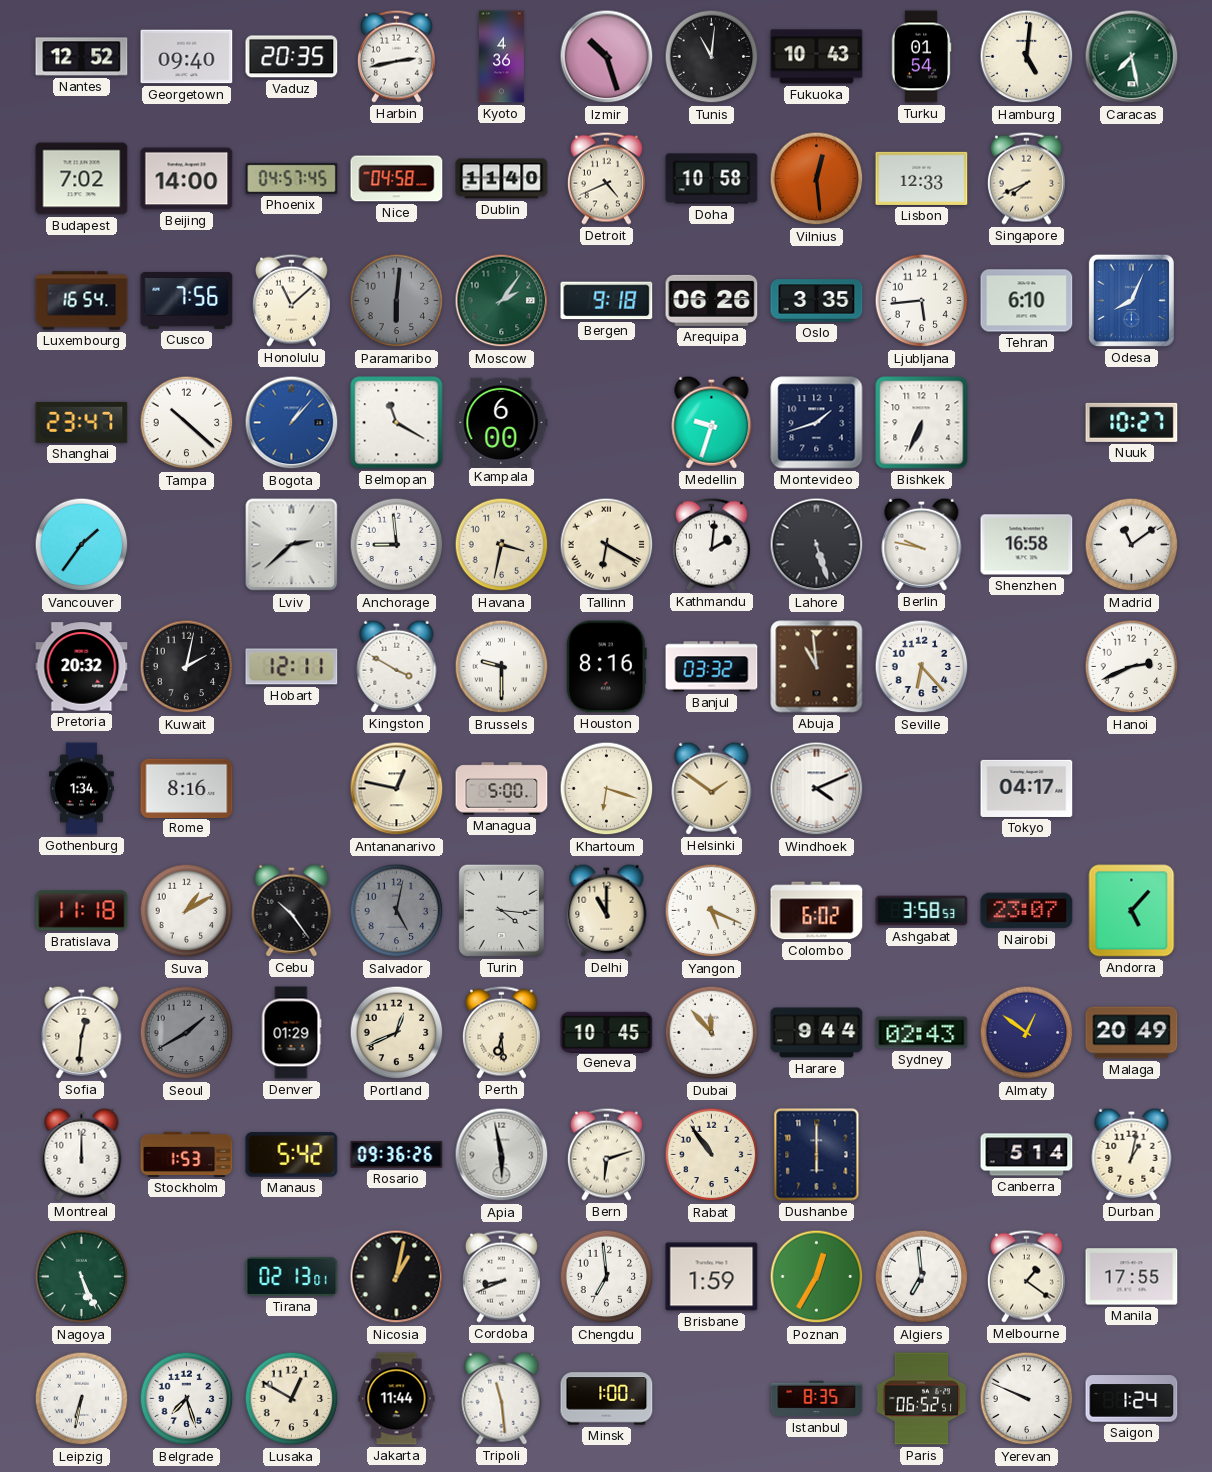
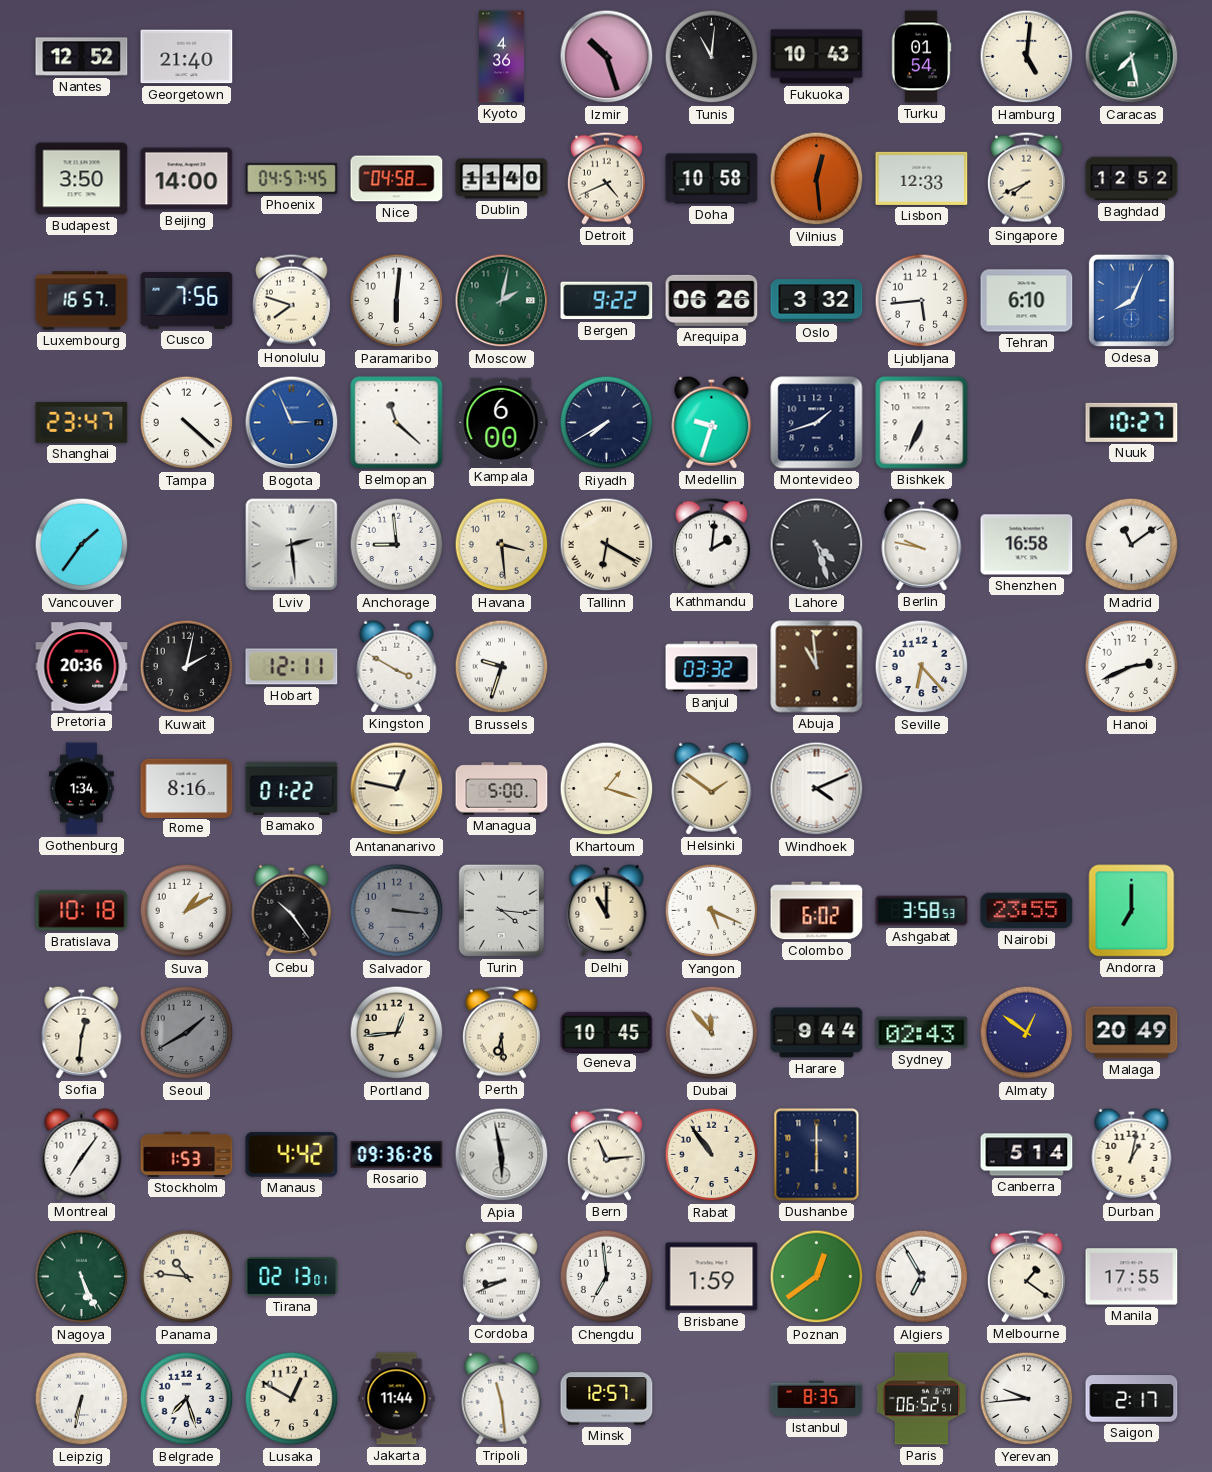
Georgetown: 09:40 -> 21:40 (187, 57)
Vaduz: 20:35 -> none (292, 57)
Harbin: 2:43 -> none (396, 56)
Budapest: 7:02 -> 3:50 (82, 179)
Baghdad: none -> 12:52 (1132, 179)
Luxembourg: 16:54 -> 16:57 (82, 301)
Honolulu: 11:08 -> 7:48 (291, 300)
Paramaribo dial: grey -> white (397, 301)
Moscow: 2:06 -> 2:02 (502, 301)
Bergen: 9:18 -> 9:22 (607, 301)
Oslo: 3:35 -> 3:32 (817, 301)
Tampa: 10:22 -> 4:22 (187, 423)
Bogota: 1:07 -> 2:56 (292, 423)
Belmopan: 11:20 -> 11:22 (397, 423)
Riyadh: none -> 7:40 (607, 423)
Lviv: 2:38 -> 2:29 (292, 545)
Havana: 3:32 -> 3:29 (502, 545)
Lahore: 5:27 -> 4:27 (817, 545)
Pretoria: 20:32 -> 20:36 (82, 667)
Brussels: 9:30 -> 9:33 (502, 667)
Houston: 8:16 -> none (606, 667)
Bamako: none -> 01:22 (292, 788)
Khartoum: 6:18 -> 1:18 (607, 789)
Tokyo: 04:17 -> none (1027, 788)
Bratislava: 11:18 -> 10:18 (82, 911)
Salvador: 5:02 -> 3:16 (397, 911)
Nairobi: 23:07 -> 23:55 (1027, 911)
Andorra: 5:07 -> 7:00 (1132, 911)
Denver: 01:29 -> none (291, 1033)
Portland: 12:41 -> 12:44 (397, 1033)
Montreal: 12:00 -> 7:06 (82, 1154)
Manaus: 5:42 -> 4:42 (292, 1155)
Bern: 6:12 -> 11:14 (606, 1154)
Panama: none -> 10:46 (187, 1277)
Nicosia: 1:02 -> none (397, 1277)
Poznan: 12:35 -> 12:39 (817, 1277)
Algiers: 6:59 -> 6:55 (922, 1277)
Minsk: 1:00 -> 12:57 (607, 1399)
Yerevan: 9:49 -> 9:44 (1027, 1399)
Saigon: 1:24 -> 2:17 (1132, 1399)
